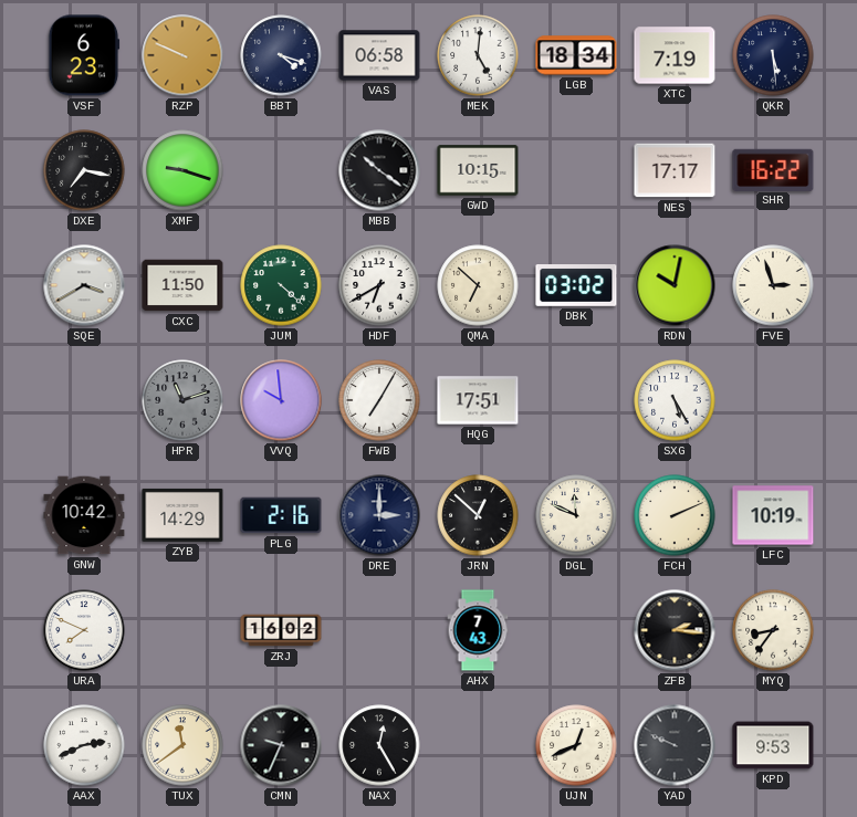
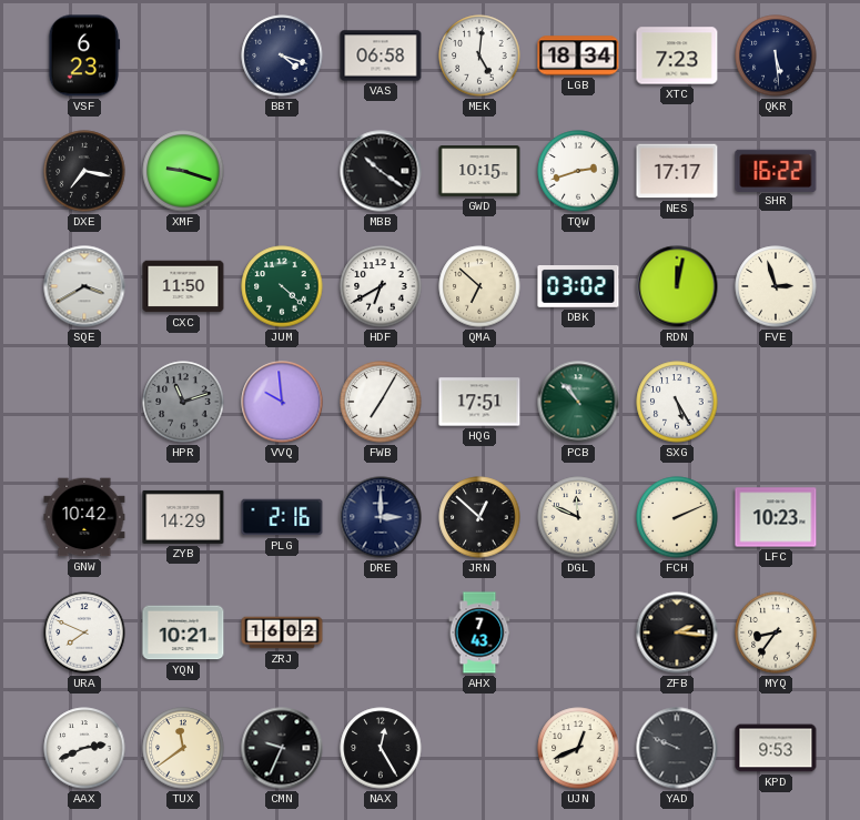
RZP: 9:49 -> none (182, 55)
XTC: 7:19 -> 7:23 (677, 55)
TQW: none -> 2:42 (578, 171)
RDN: 10:02 -> 12:02 (677, 286)
PCB: none -> 10:53 (578, 402)
LFC: 10:19 -> 10:23 (776, 517)
YQN: none -> 10:21 (183, 632)
